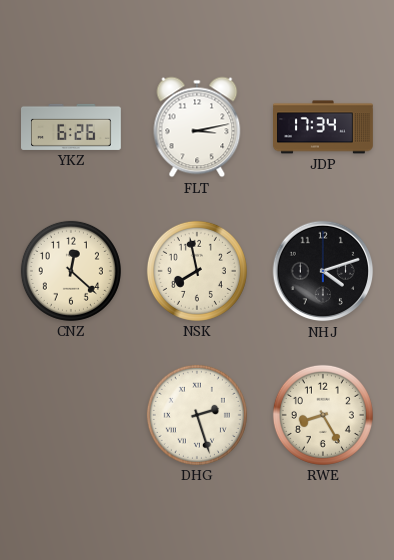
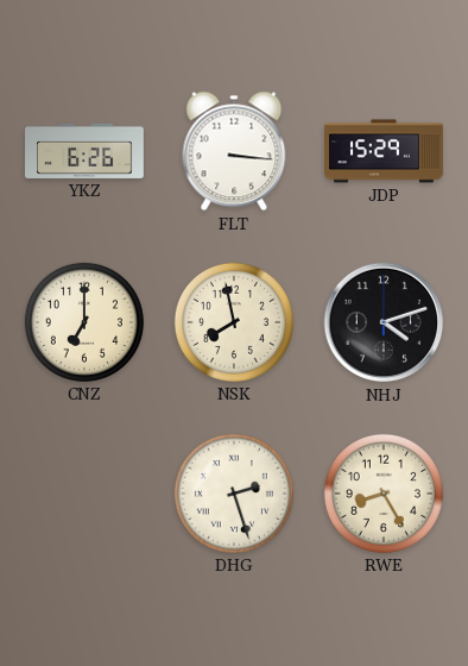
FLT: 3:13 -> 3:16 (234, 151)
JDP: 17:34 -> 15:29 (385, 151)
CNZ: 12:22 -> 7:00 (84, 322)
